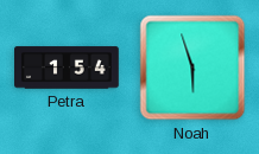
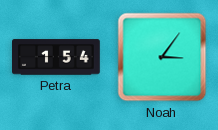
Noah: 5:57 -> 3:06 (162, 57)
